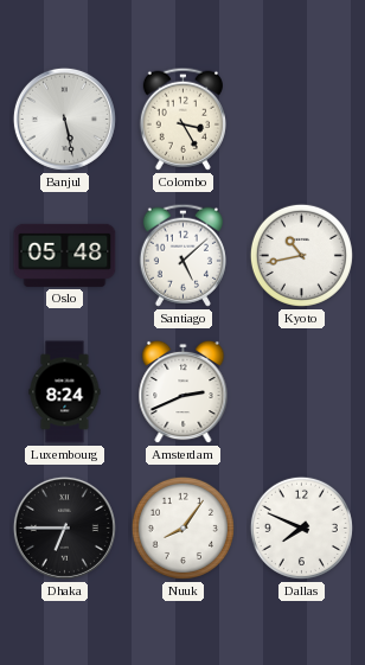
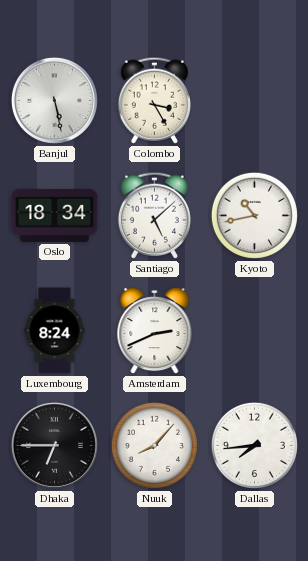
Oslo: 05:48 -> 18:34 (55, 215)
Nuuk: 8:06 -> 8:07 (154, 445)
Dallas: 7:49 -> 7:44 (254, 445)
